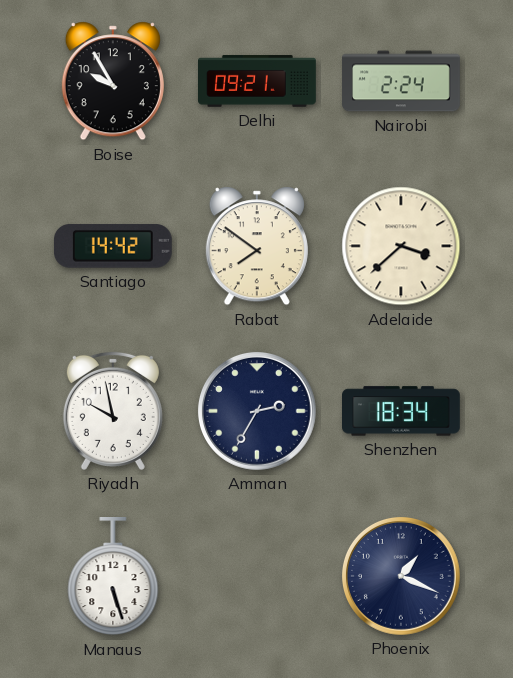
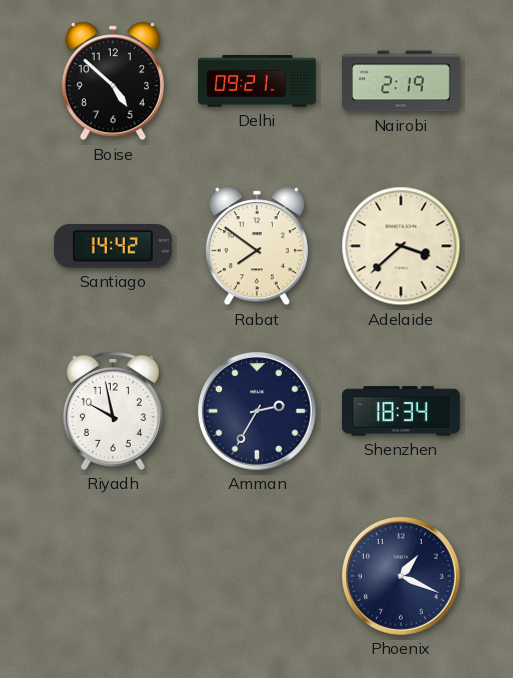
Boise: 9:55 -> 4:52 (113, 81)
Nairobi: 2:24 -> 2:19 (401, 81)
Manaus: 5:27 -> none (113, 576)
